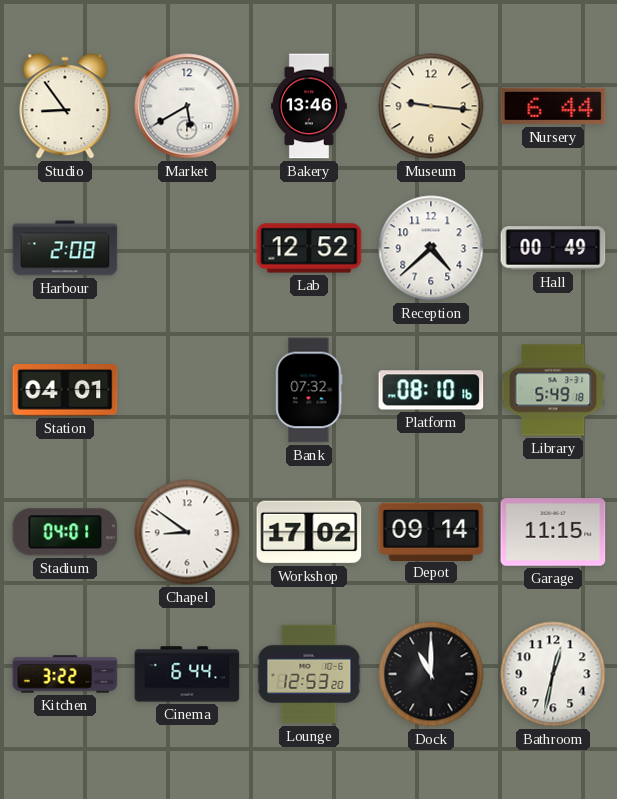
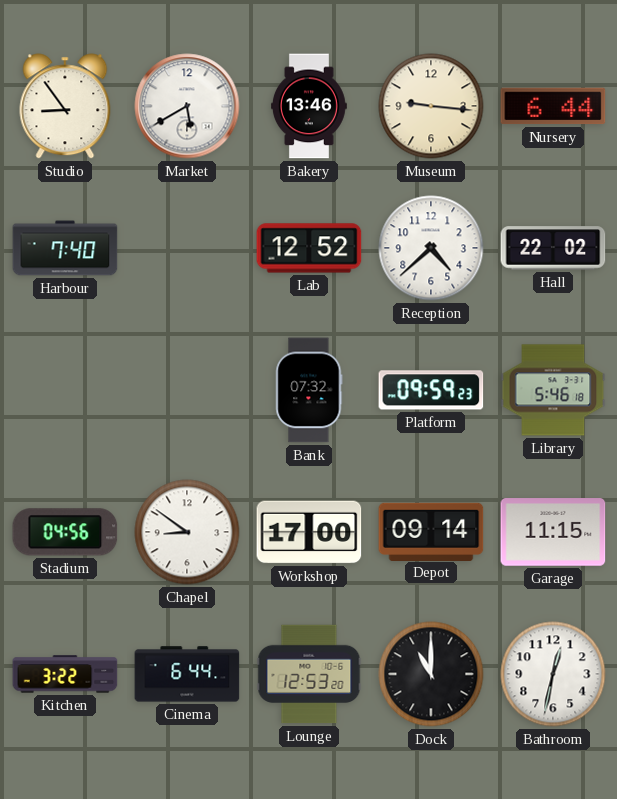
Harbour: 2:08 -> 7:40 (65, 248)
Hall: 00:49 -> 22:02 (553, 248)
Station: 04:01 -> none (65, 391)
Platform: 08:10 -> 09:59 (431, 390)
Library: 5:49 -> 5:46 (553, 390)
Stadium: 04:01 -> 04:56 (65, 532)
Workshop: 17:02 -> 17:00 (309, 532)
